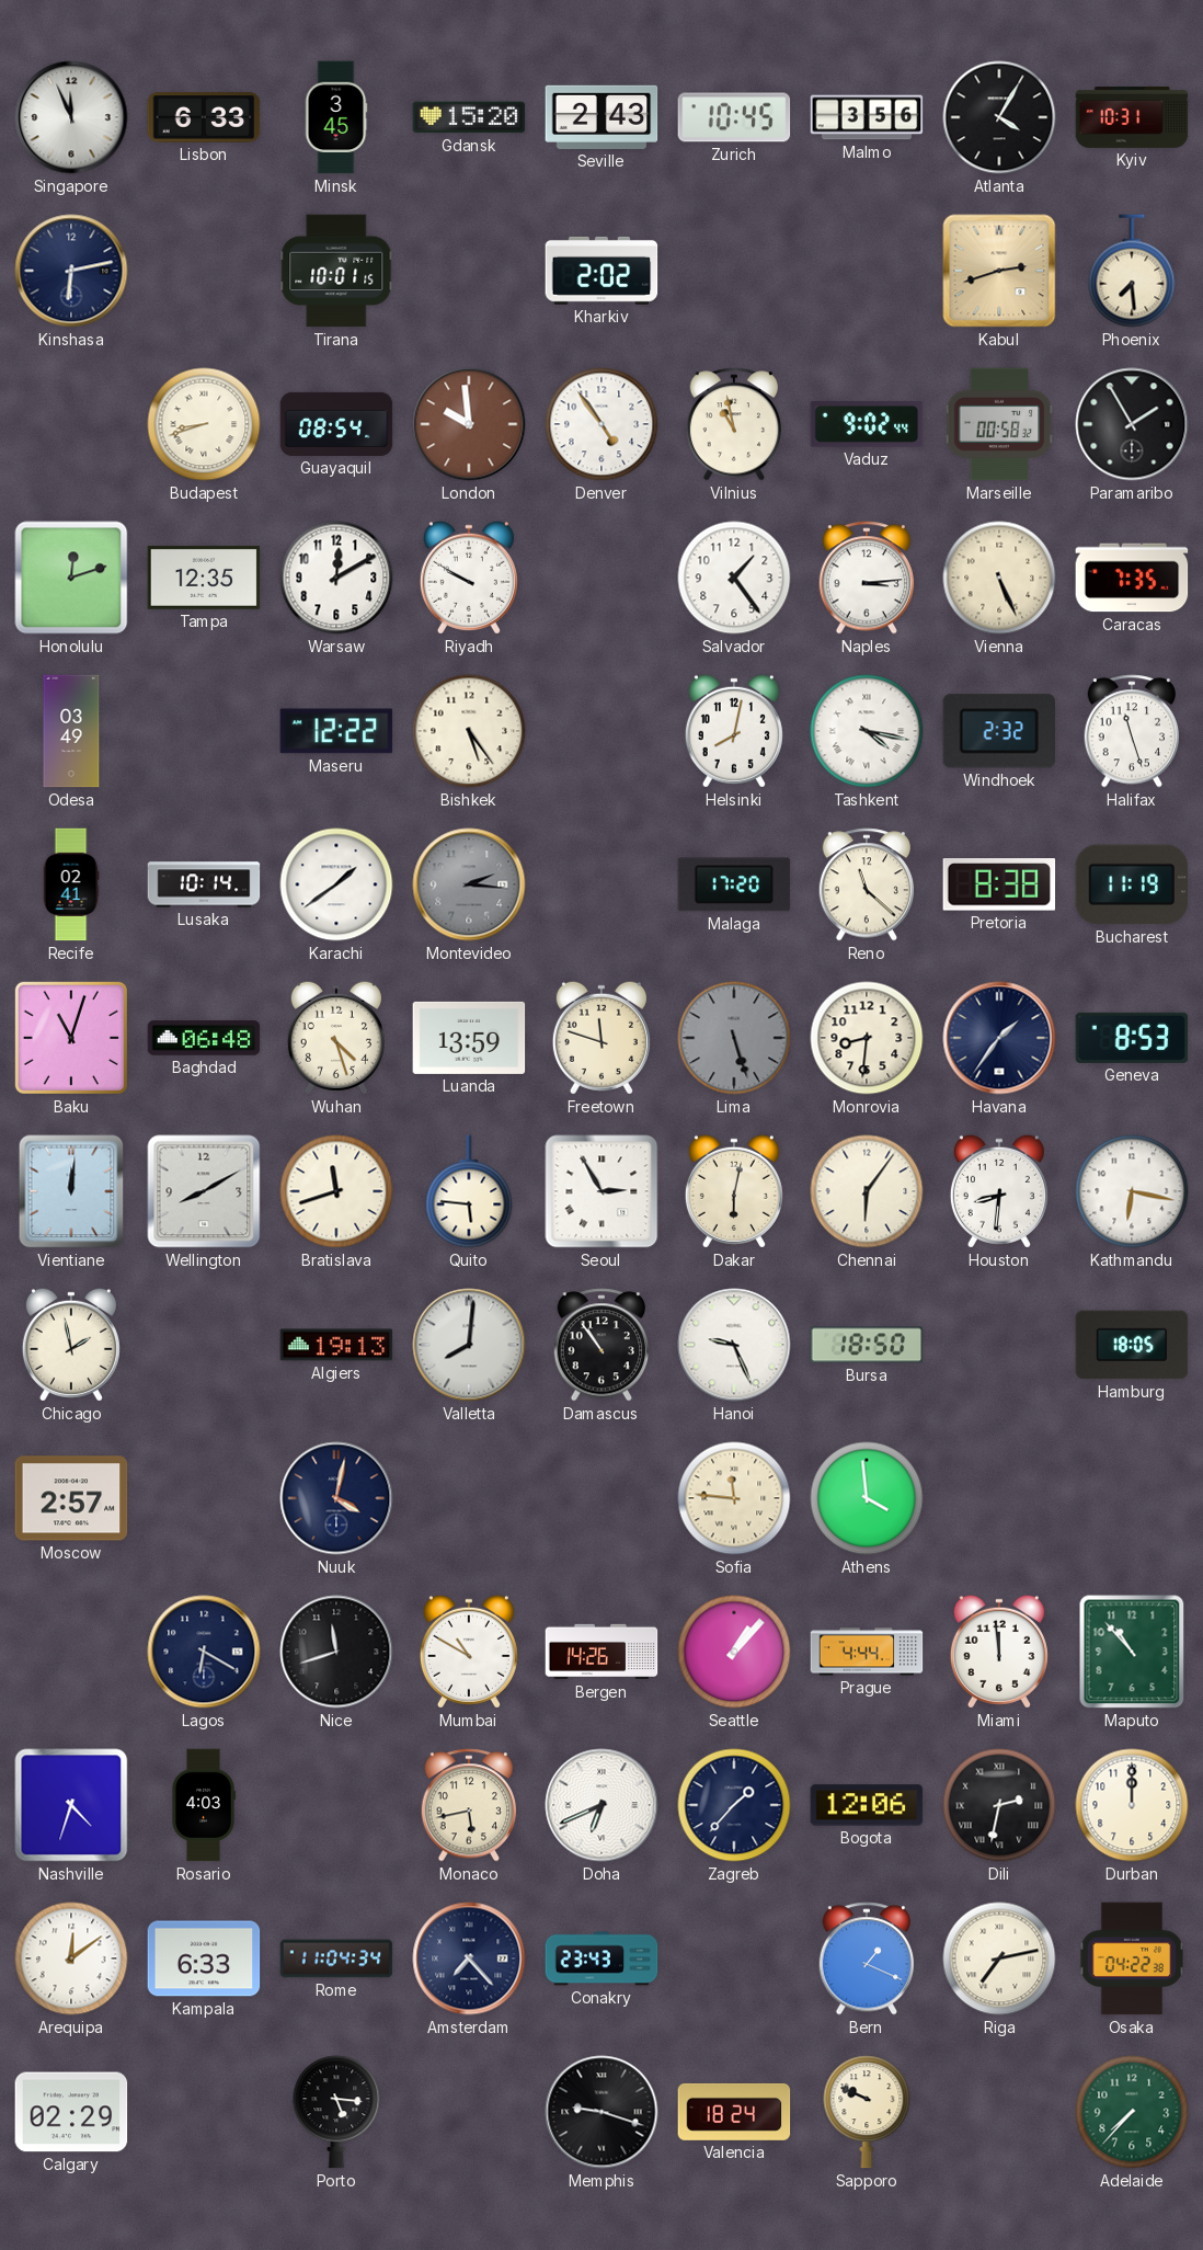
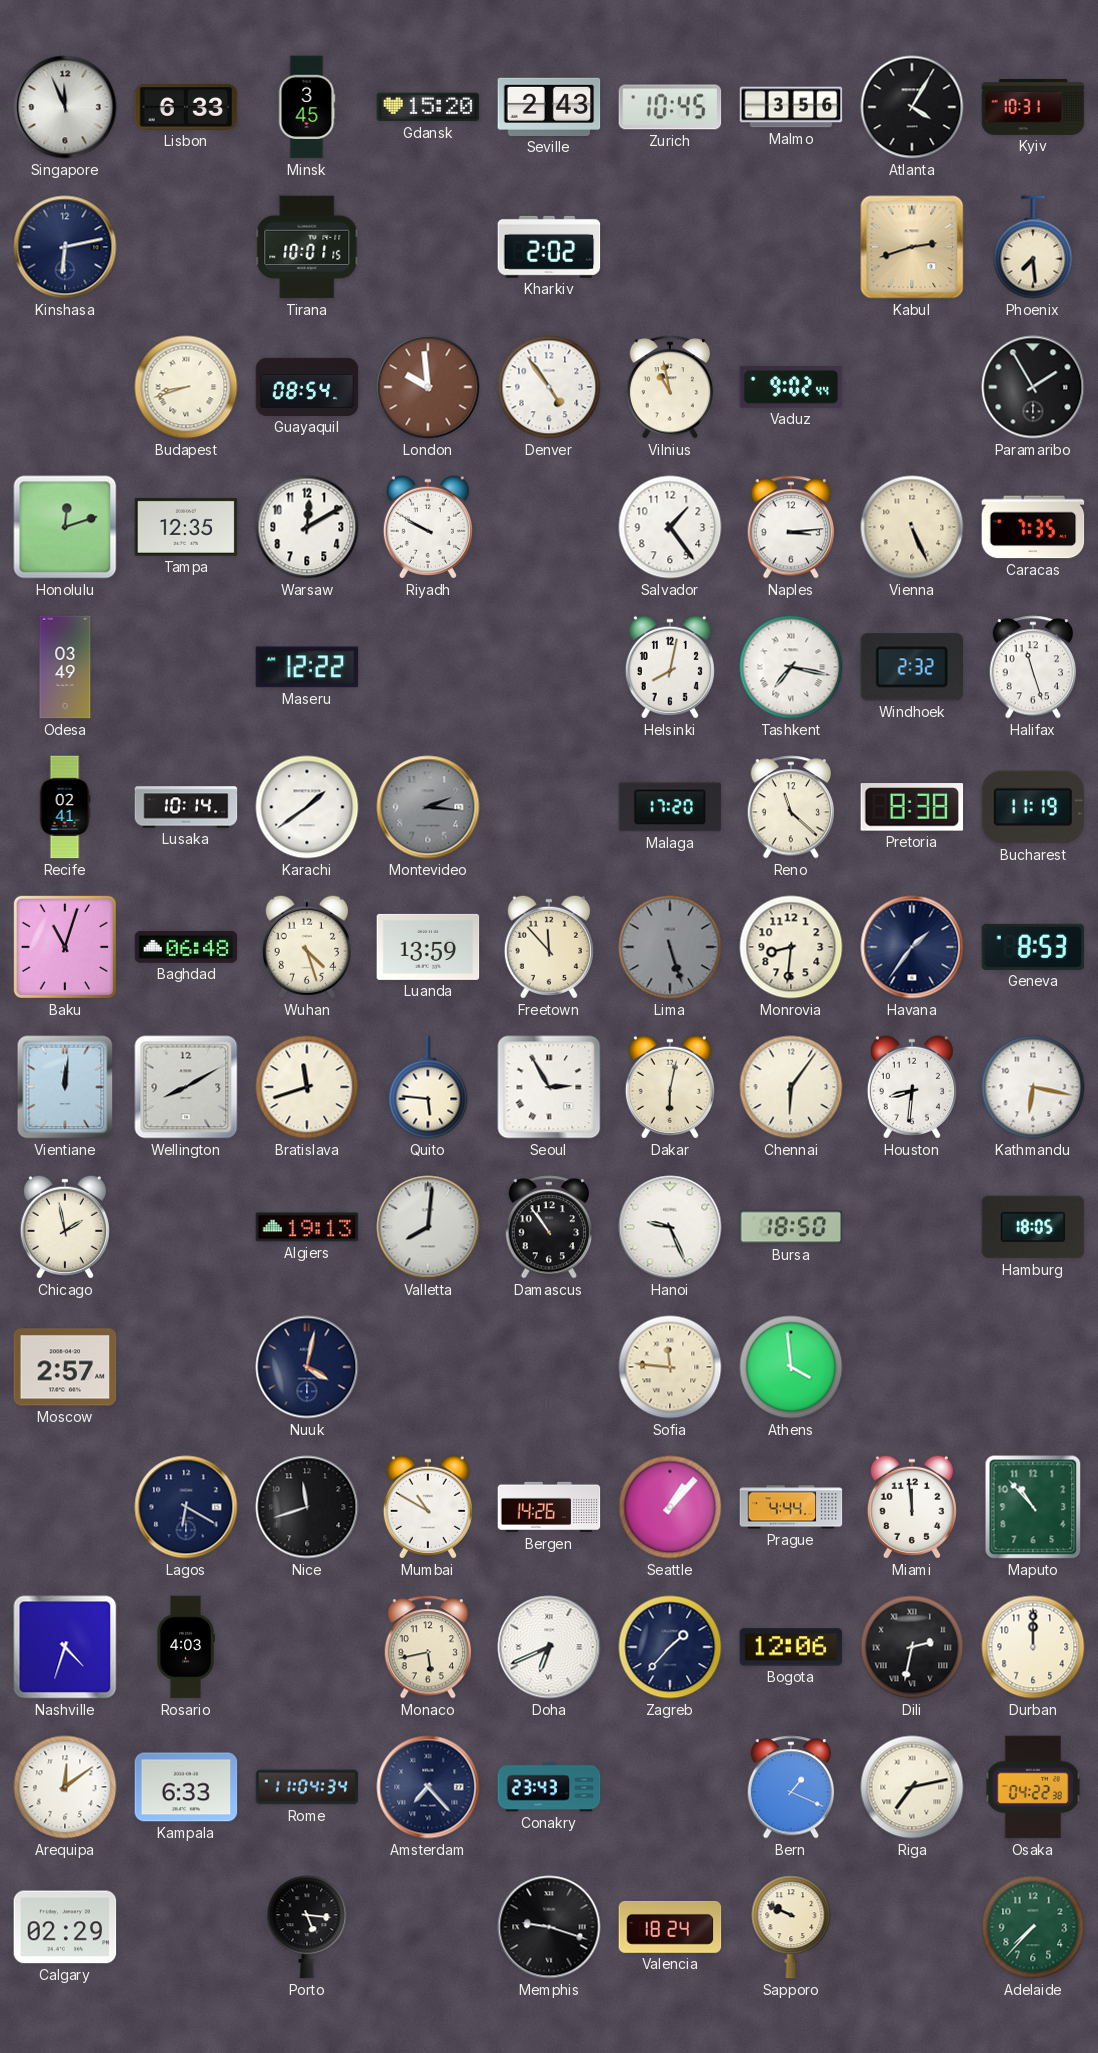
Marseille: 00:58 -> none (999, 424)
Bishkek: 5:24 -> none (469, 731)
Tashkent: 4:17 -> 7:17 (791, 667)
Freetown: 11:48 -> 11:53 (549, 947)
